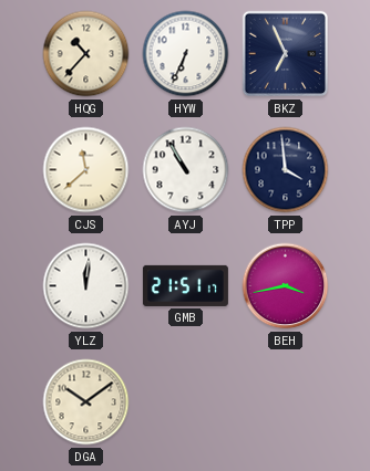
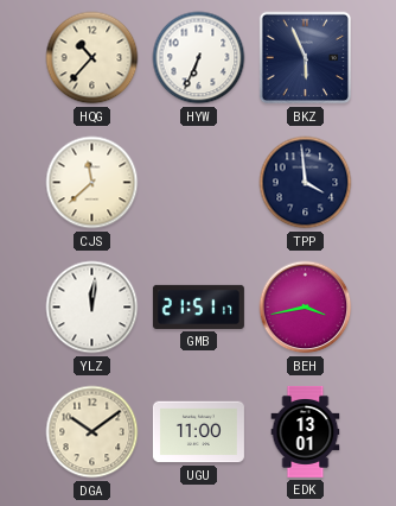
BKZ: 6:56 -> 5:56 (306, 58)
AYJ: 10:55 -> none (186, 170)
UGU: none -> 11:00 (198, 432)
EDK: none -> 13:01 (306, 431)
